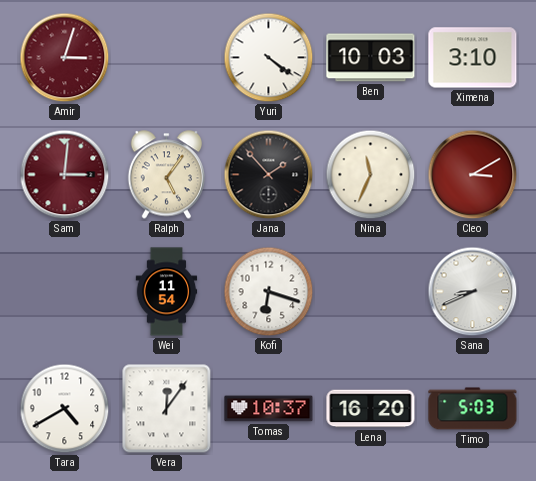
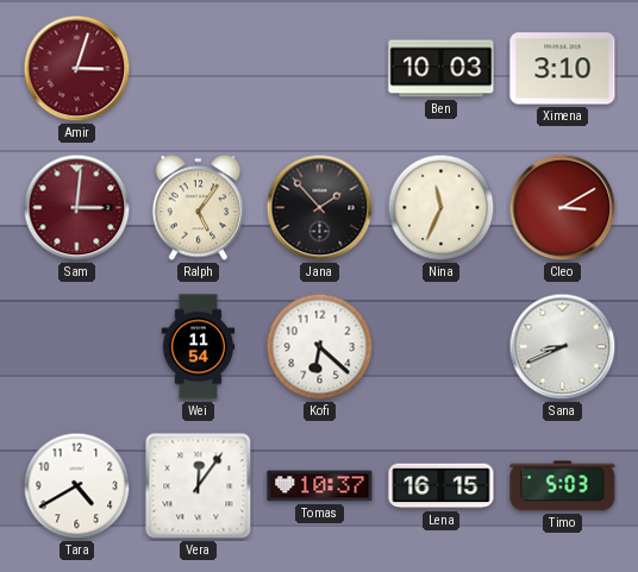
Yuri: 4:21 -> none (269, 58)
Kofi: 6:18 -> 6:22 (320, 347)
Lena: 16:20 -> 16:15 (442, 486)
